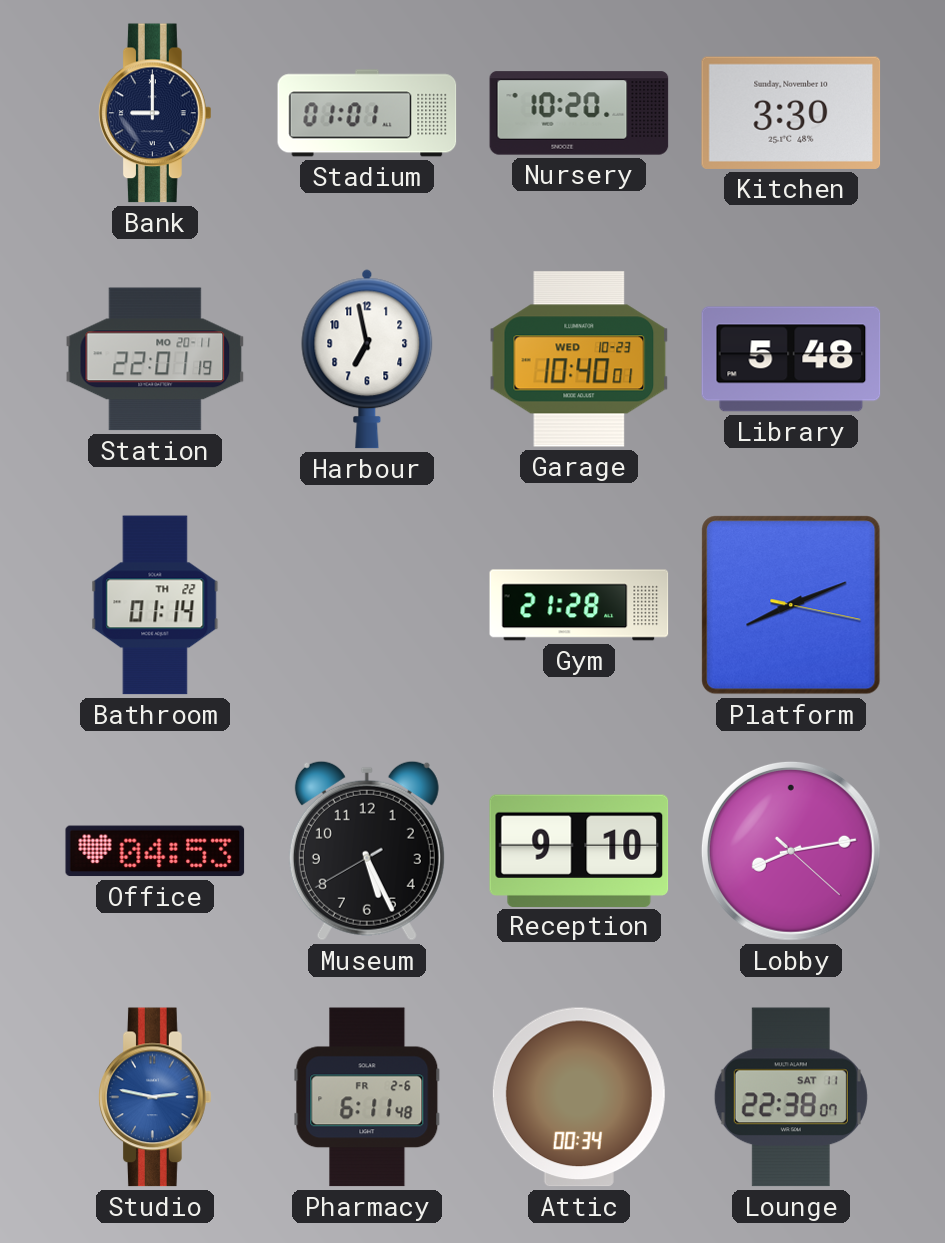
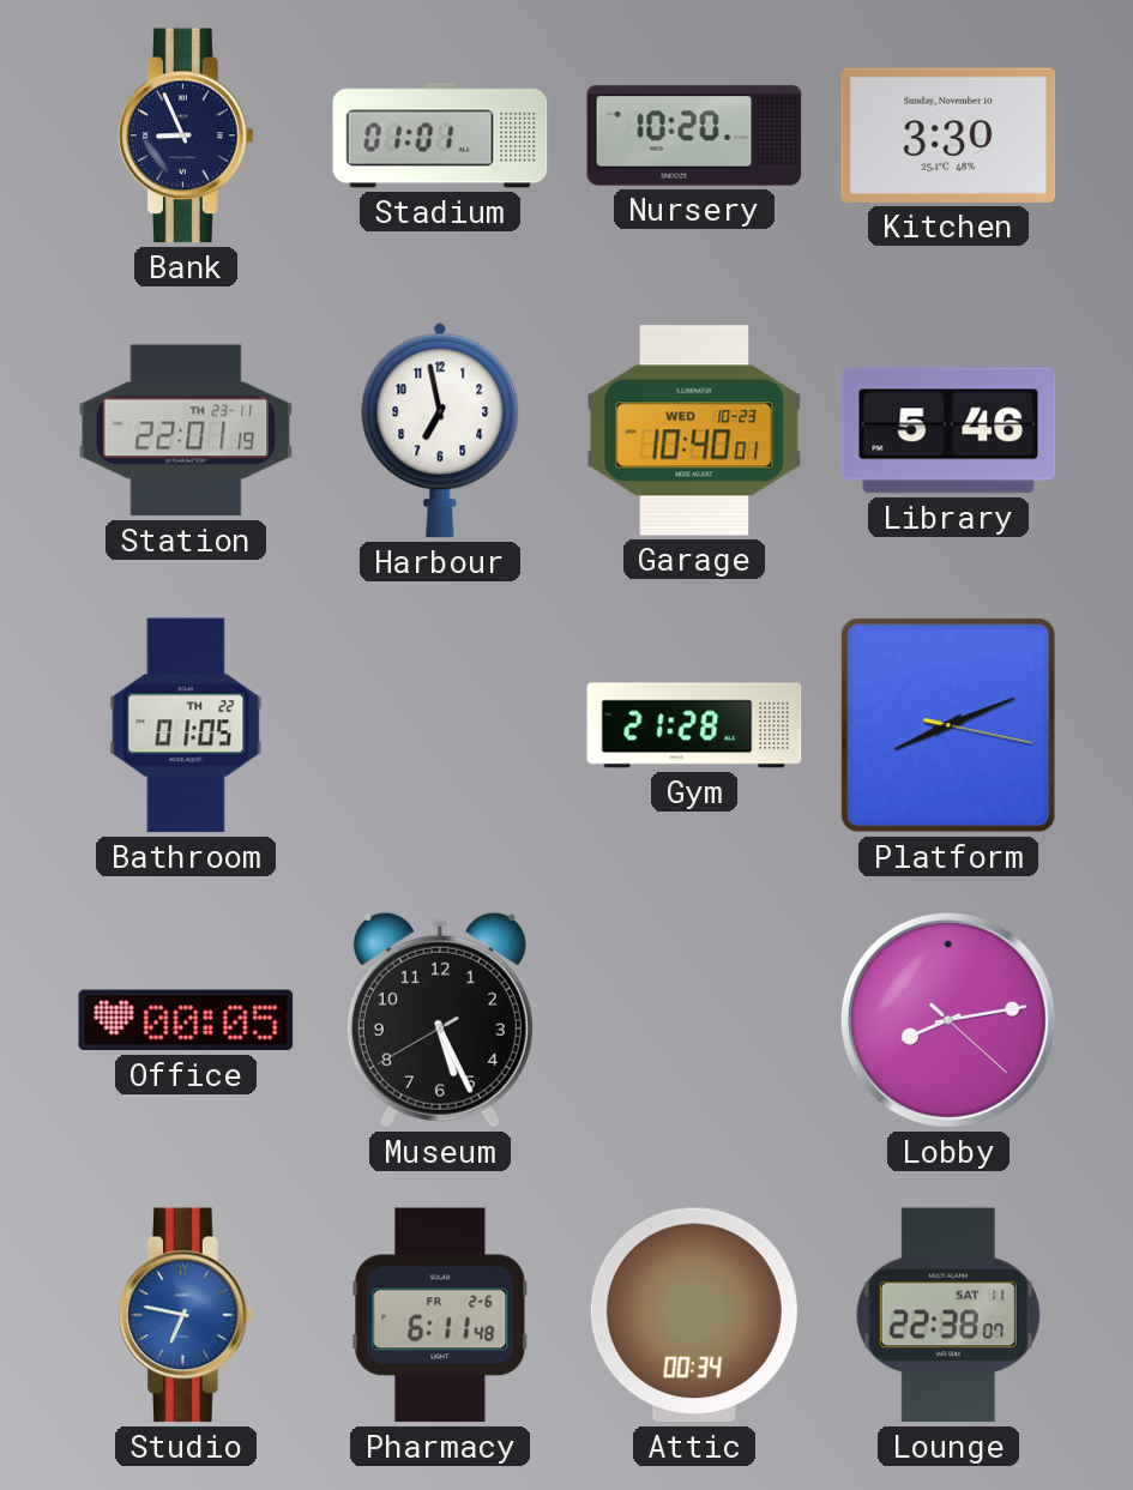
Bank: 9:00 -> 8:56 (187, 135)
Station date: MO 20-11 -> TH 23-11 (186, 430)
Library: 5:48 -> 5:46 (948, 430)
Bathroom: 01:14 -> 01:05 (186, 725)
Office: 04:53 -> 00:05 (186, 1020)
Reception: 9:10 -> none (579, 850)
Studio: 2:47 -> 6:47 (187, 1315)
